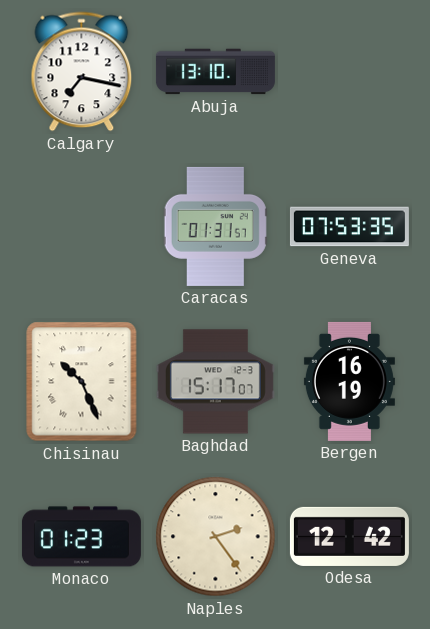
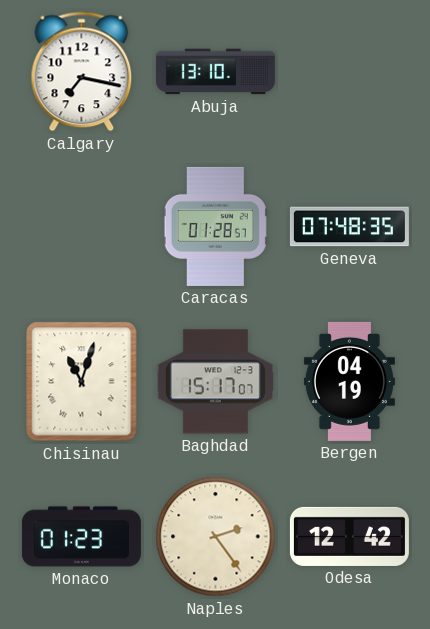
Caracas: 01:31 -> 01:28 (215, 226)
Geneva: 07:53 -> 07:48 (349, 227)
Chisinau: 10:26 -> 11:03 (82, 382)
Bergen: 16:19 -> 04:19 (349, 381)
